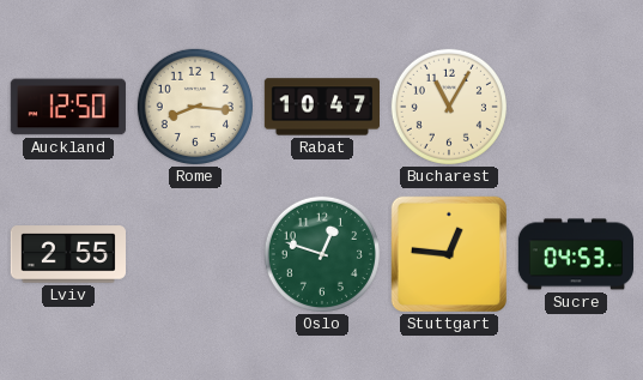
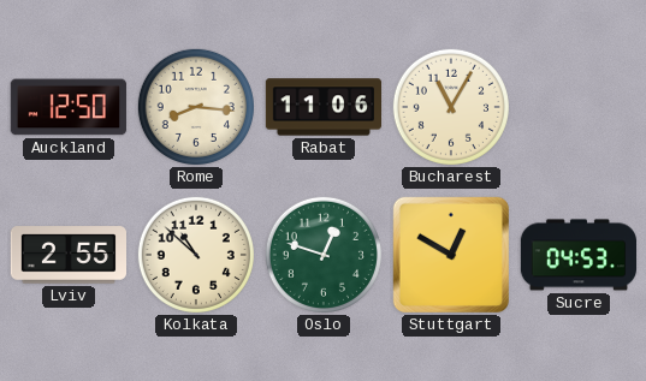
Rabat: 10:47 -> 11:06 (322, 107)
Kolkata: none -> 10:52 (196, 255)
Stuttgart: 12:46 -> 12:50 (451, 255)
